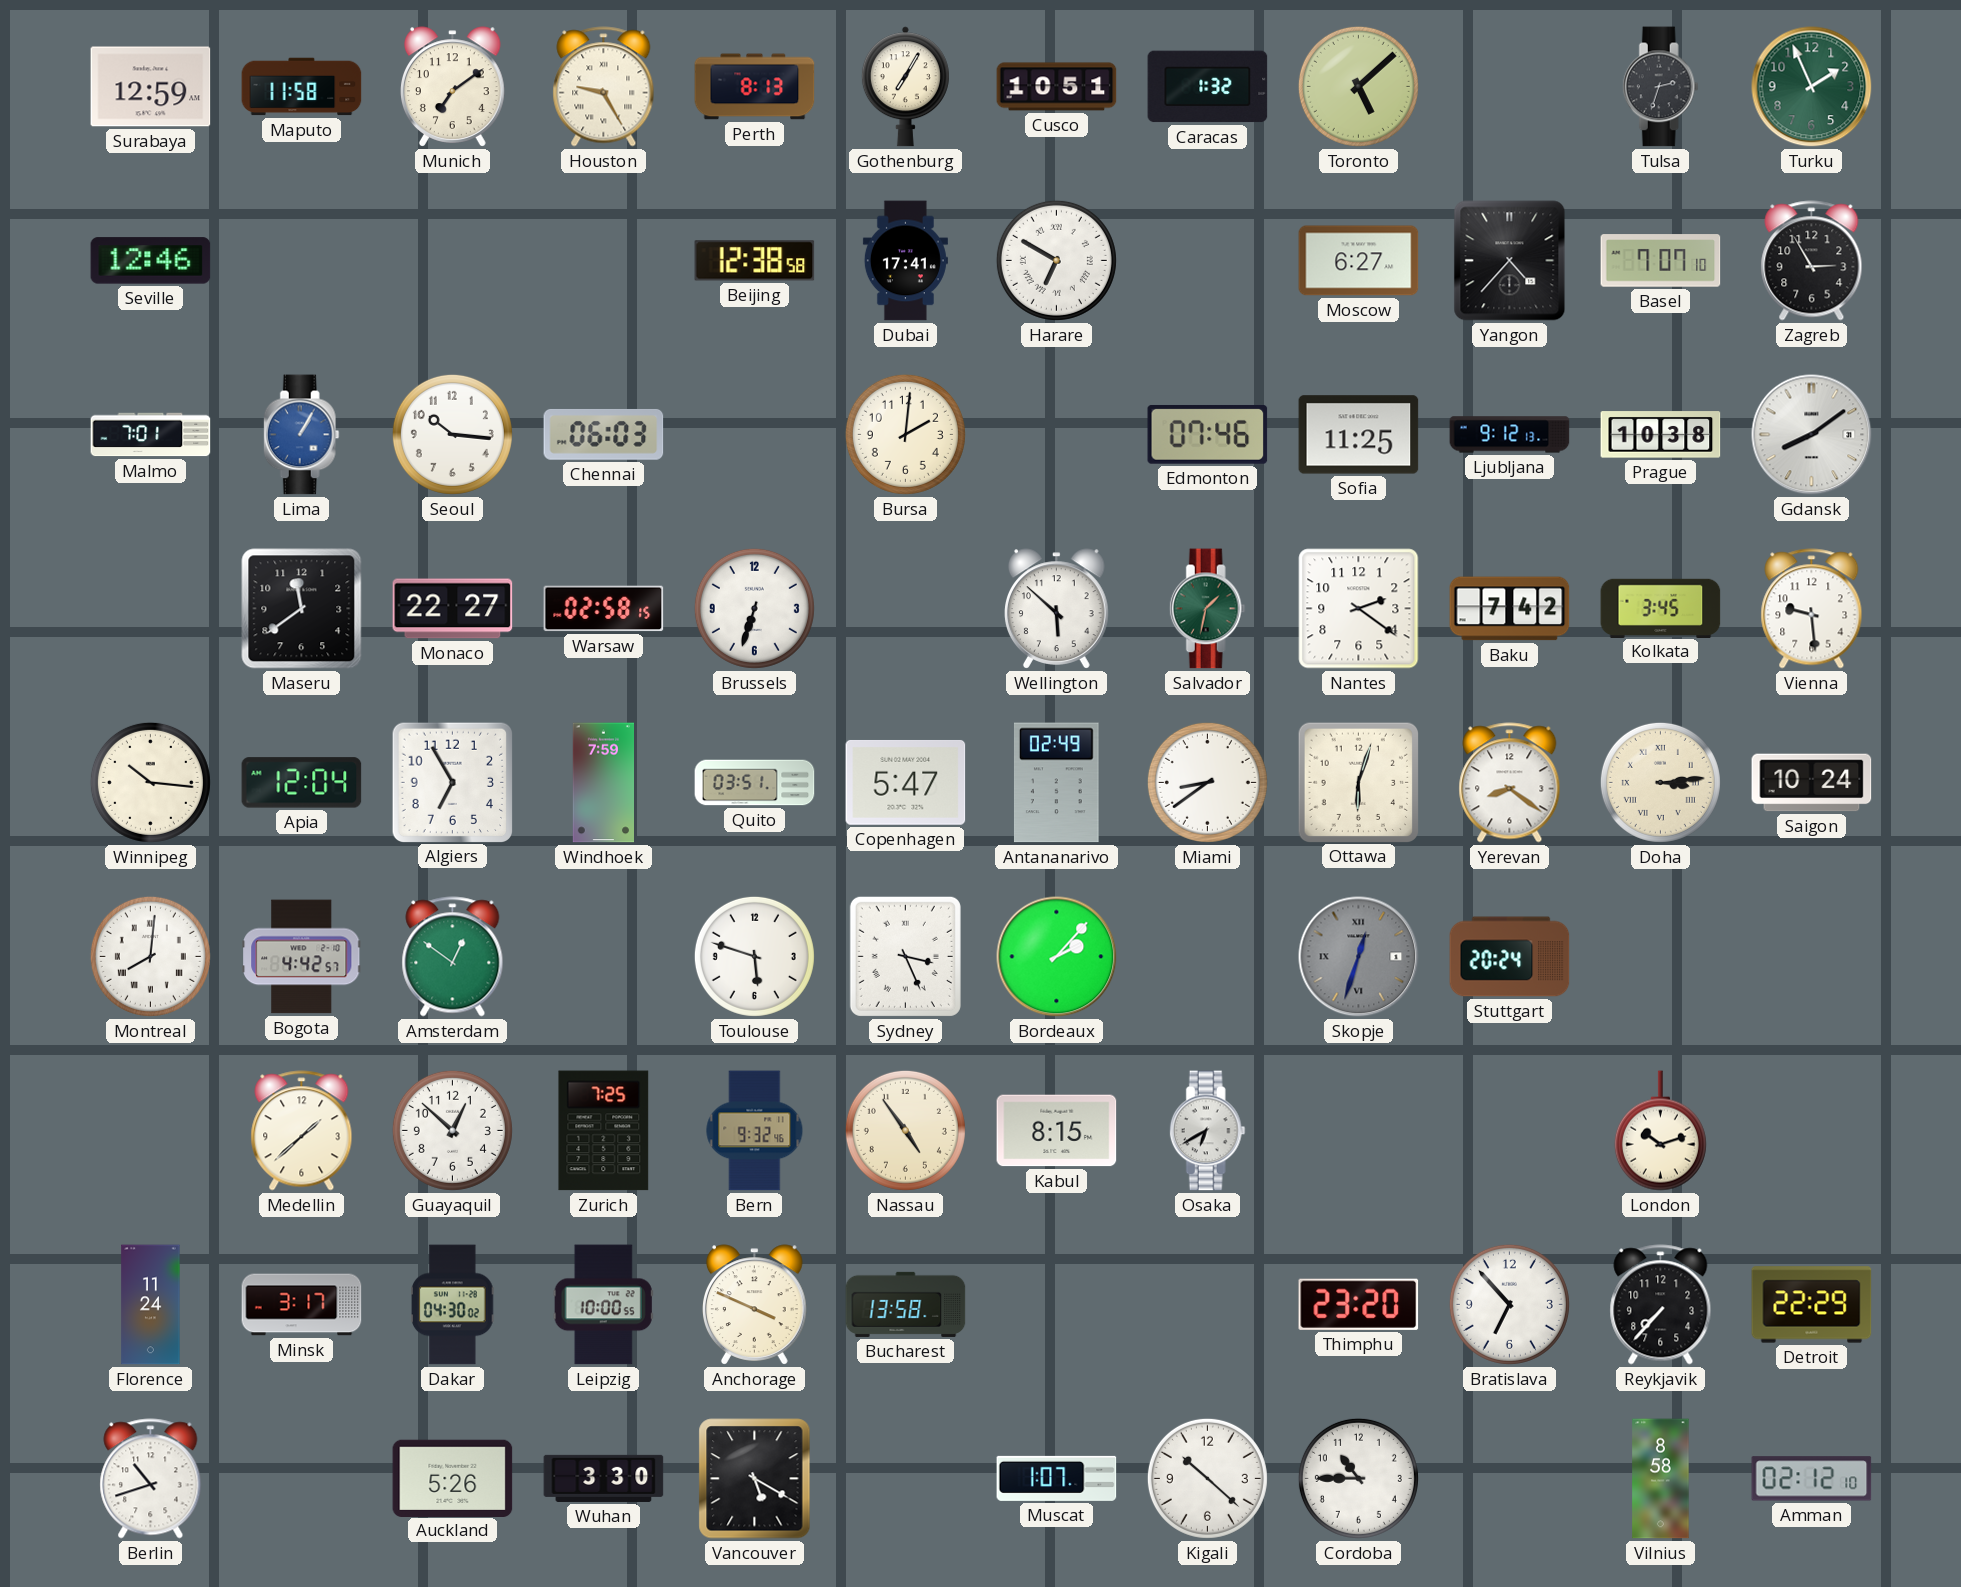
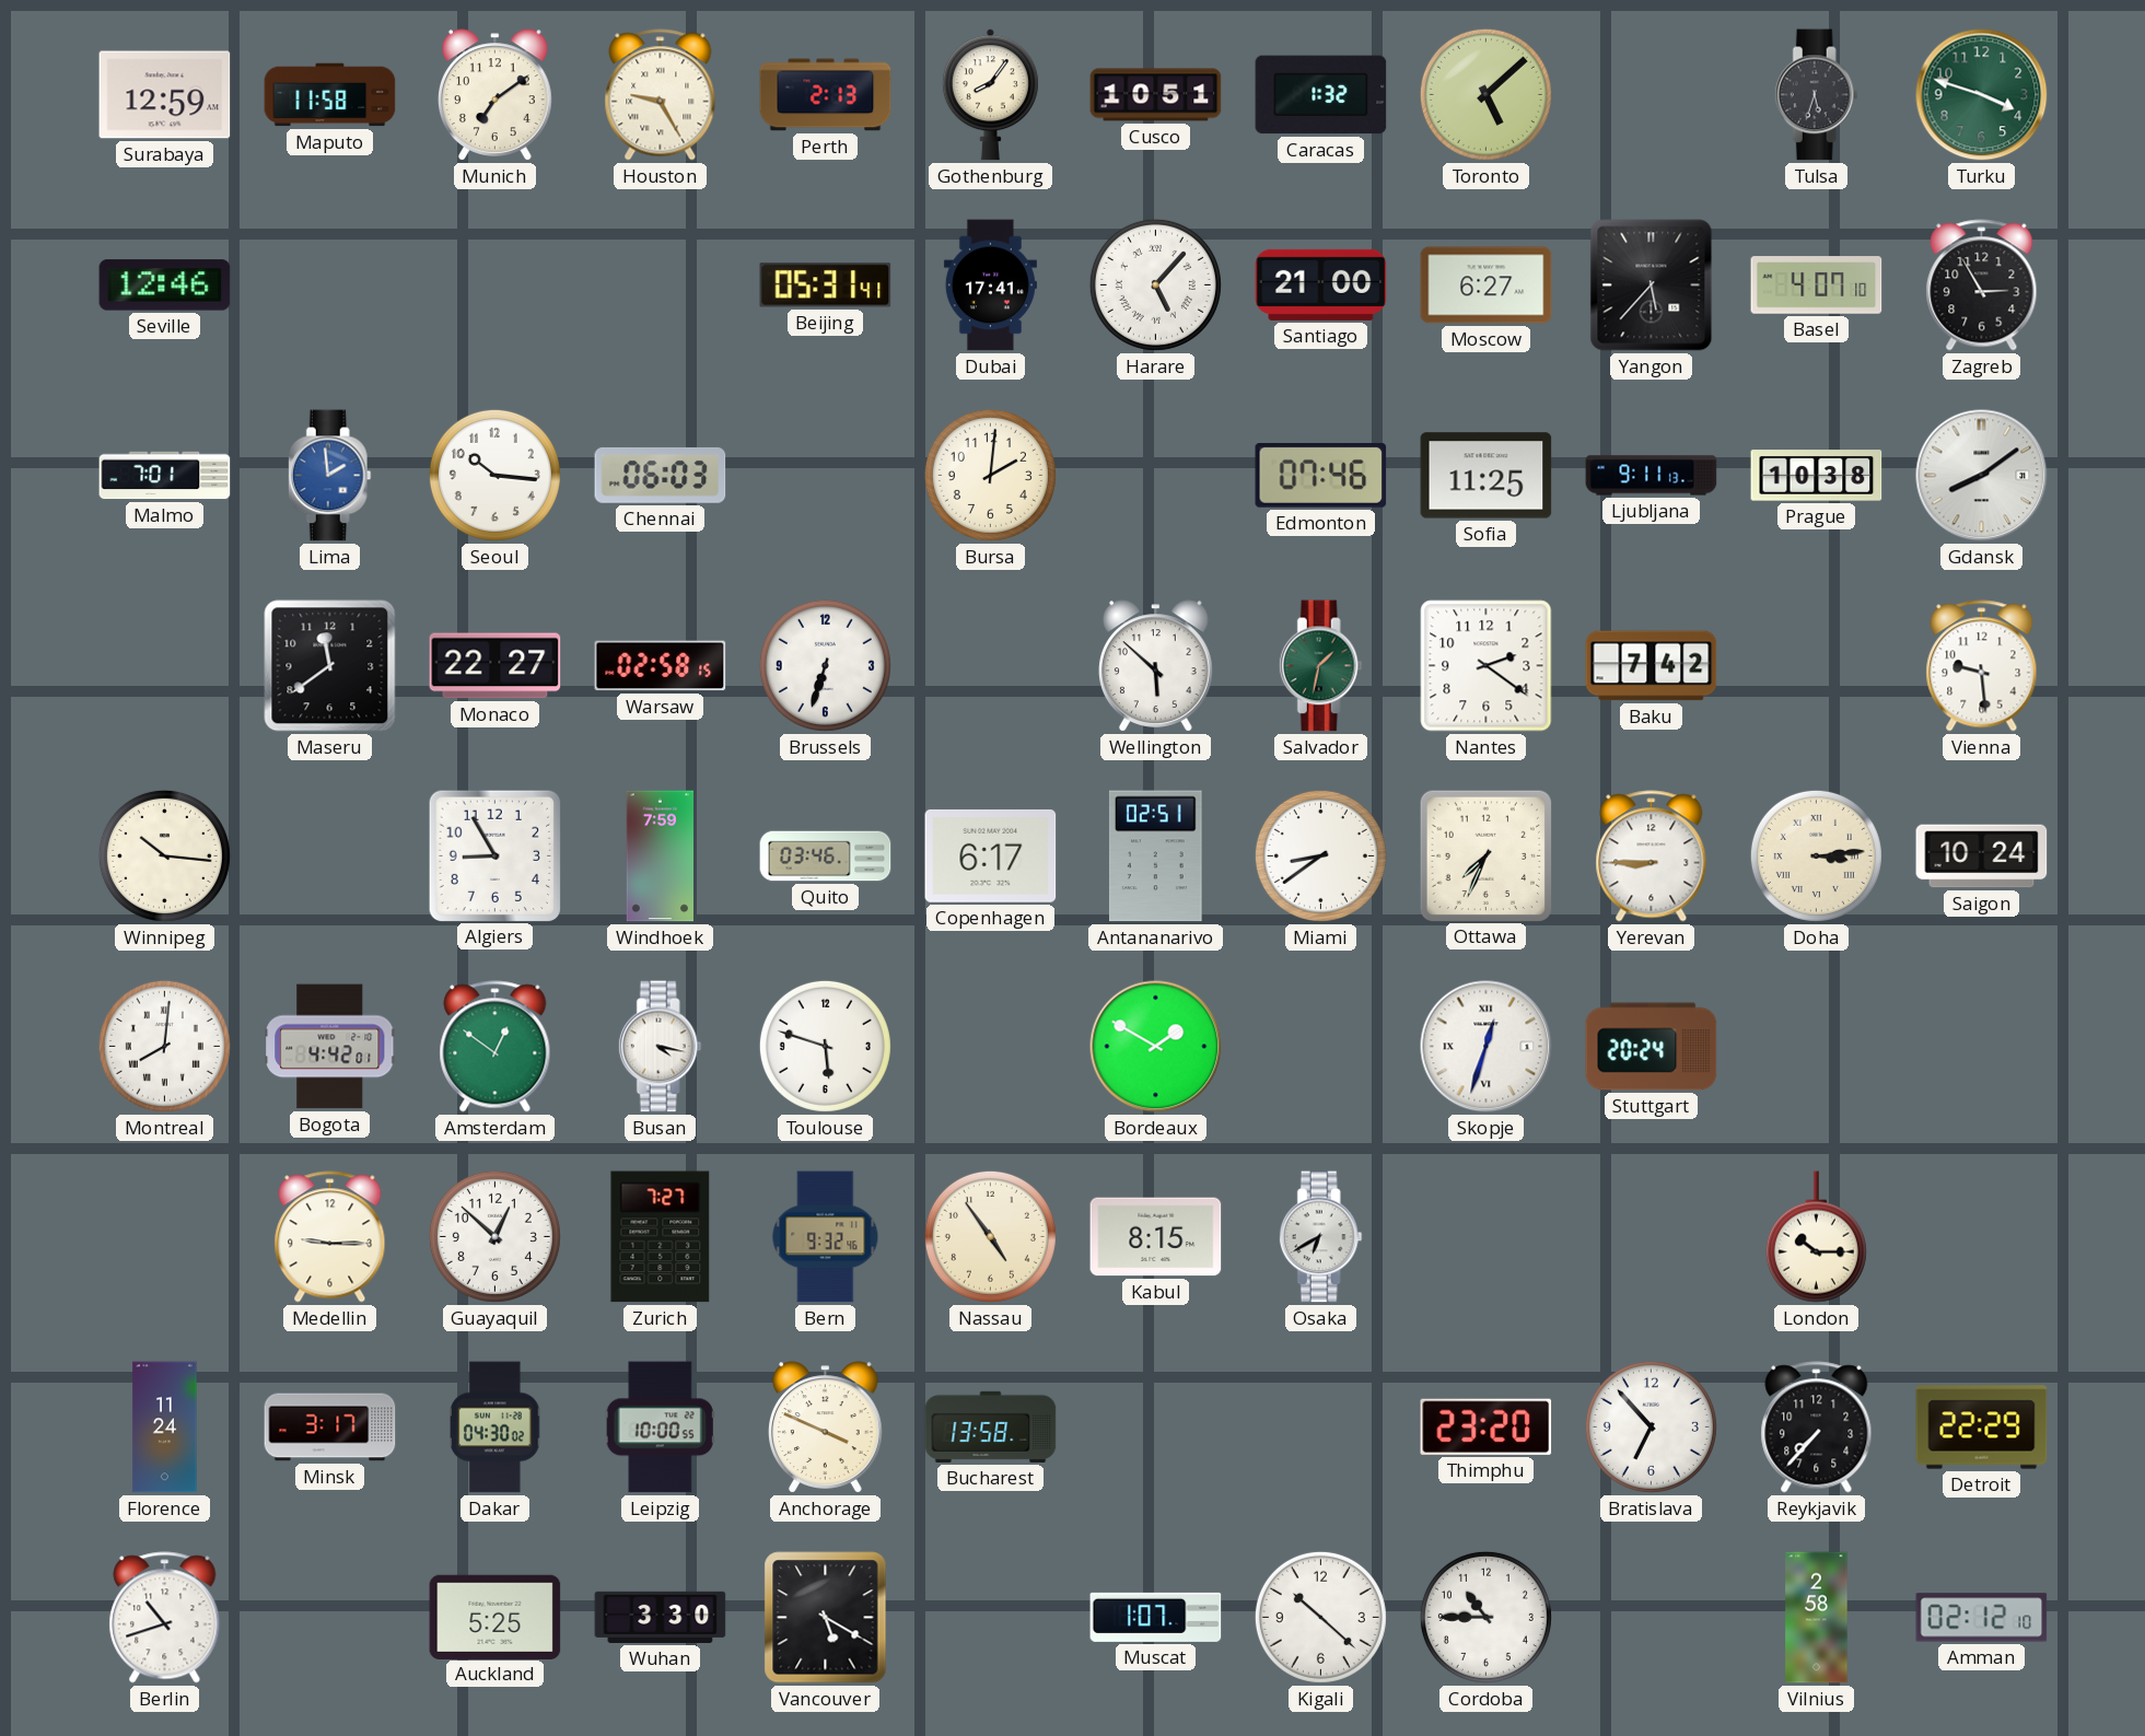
Perth: 8:13 -> 2:13 (826, 95)
Gothenburg: 7:05 -> 8:06 (990, 95)
Tulsa: 2:33 -> 5:33 (1816, 95)
Turku: 1:56 -> 3:48 (1982, 95)
Beijing: 12:38 -> 05:31 (826, 286)
Harare: 6:50 -> 5:07 (1155, 284)
Santiago: none -> 21:00 (1321, 284)
Yangon: 4:37 -> 5:37 (1652, 286)
Basel: 7:07 -> 4:07 (1817, 286)
Lima: 1:05 -> 1:59 (329, 476)
Ljubljana: 9:12 -> 9:11 (1652, 476)
Kolkata: 3:45 -> none (1661, 608)
Apia: 12:04 -> none (302, 783)
Algiers: 6:55 -> 8:55 (494, 855)
Quito: 03:51 -> 03:46 (826, 857)
Copenhagen: 5:47 -> 6:17 (991, 855)
Antananarivo: 02:49 -> 02:51 (1155, 857)
Ottawa: 6:03 -> 7:34 (1485, 855)
Yerevan: 8:21 -> 8:45 (1652, 857)
Bogota: 4:42:57 -> 4:42:01 (330, 1047)
Busan: none -> 4:17 (660, 1047)
Sydney: 3:26 -> none (905, 956)
Bordeaux: 2:07 -> 1:50 (1156, 1047)
Skopje dial: grey -> white (1487, 1047)
Medellin: 1:38 -> 9:15 (330, 1237)
Zurich: 7:25 -> 7:27 (661, 1237)
London: 10:12 -> 10:15 (1816, 1237)
Auckland: 5:26 -> 5:25 (496, 1617)
Vilnius: 8:58 -> 2:58 (1817, 1618)
